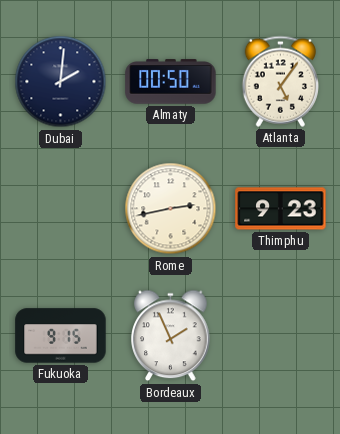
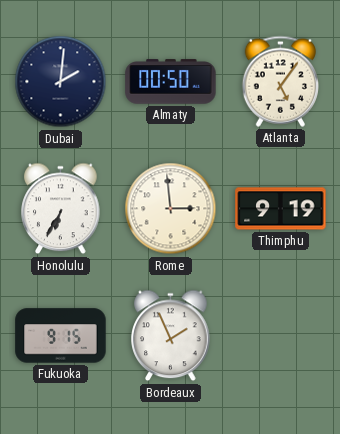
Honolulu: none -> 6:35 (61, 209)
Rome: 2:43 -> 2:59 (171, 209)
Thimphu: 9:23 -> 9:19 (281, 209)
